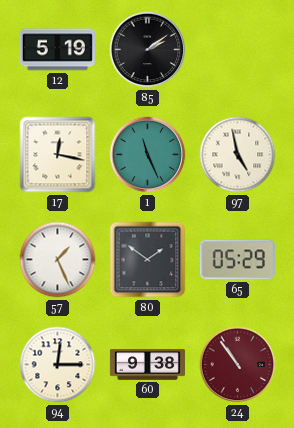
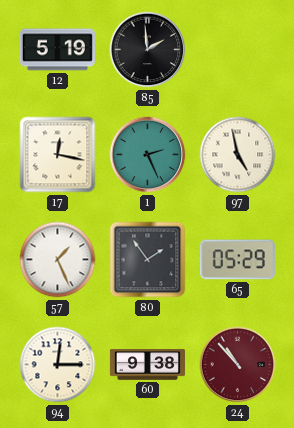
85: 2:09 -> 1:59 (148, 50)
1: 11:26 -> 2:26 (148, 155)
80: 1:51 -> 1:54 (148, 260)
24: 10:54 -> 10:53 (238, 365)
